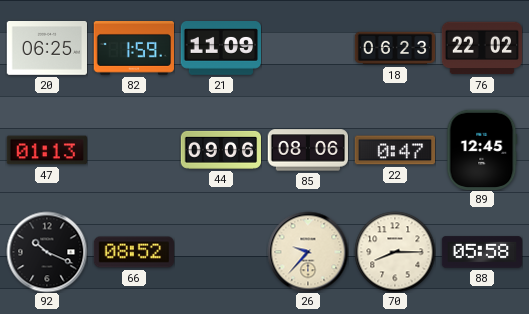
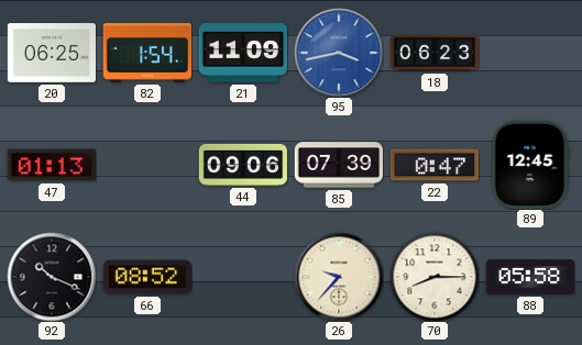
82: 1:59 -> 1:54 (146, 54)
95: none -> 3:43 (339, 53)
76: 22:02 -> none (481, 48)
85: 08:06 -> 07:39 (338, 165)
